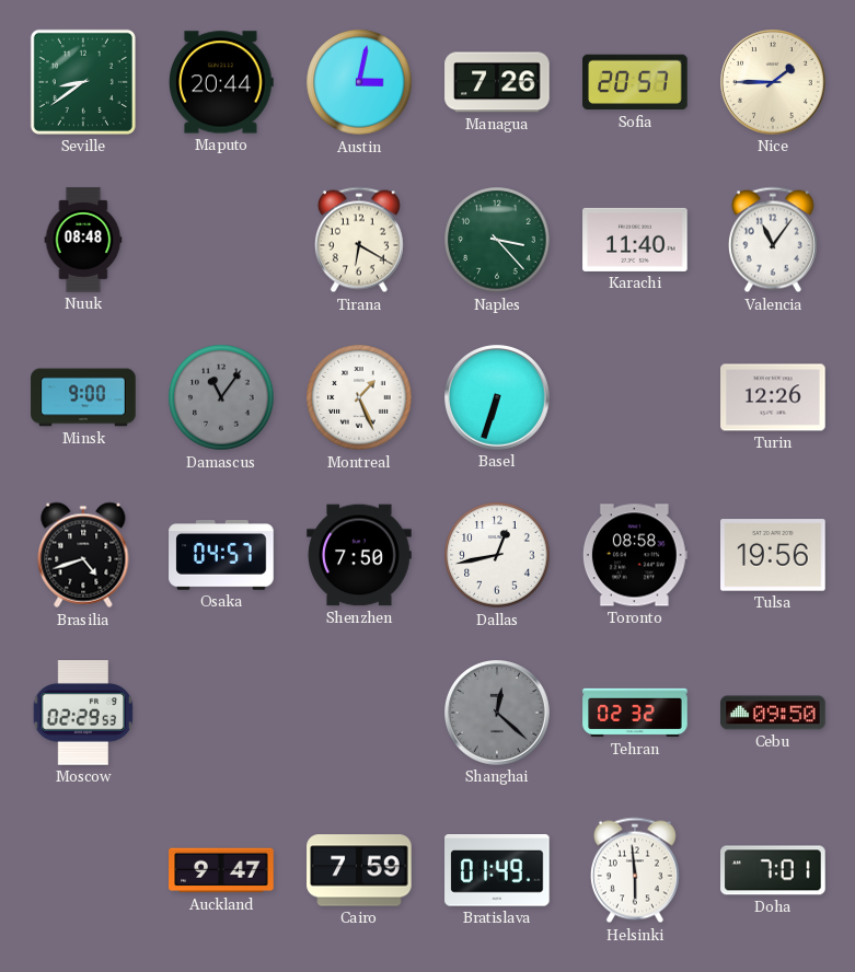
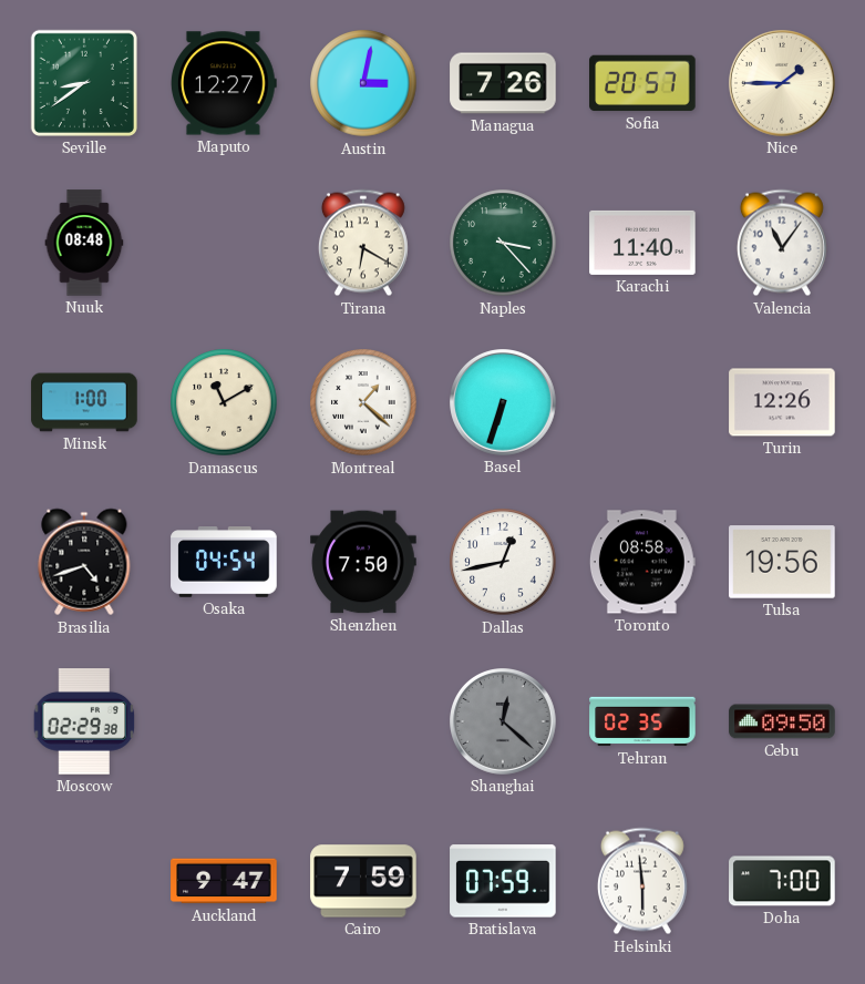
Maputo: 20:44 -> 12:27 (225, 83)
Minsk: 9:00 -> 1:00 (84, 402)
Damascus: 11:06 -> 11:10 (224, 402)
Damascus dial: grey -> cream (224, 402)
Montreal: 1:26 -> 1:22 (363, 402)
Osaka: 04:57 -> 04:54 (224, 562)
Moscow: 02:29:53 -> 02:29:38 (84, 721)
Tehran: 02:32 -> 02:35 (642, 721)
Bratislava: 01:49 -> 07:59 (503, 881)
Doha: 7:01 -> 7:00 (782, 881)
